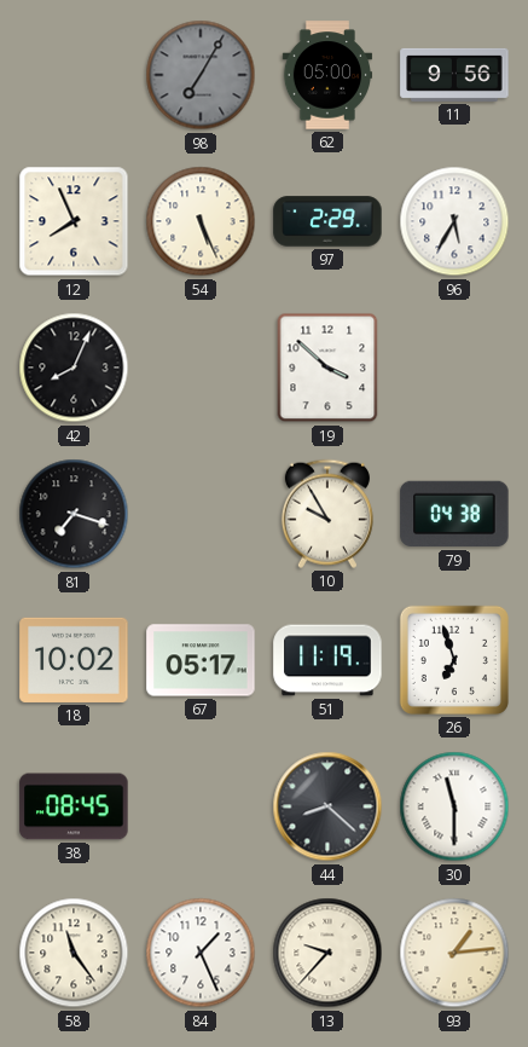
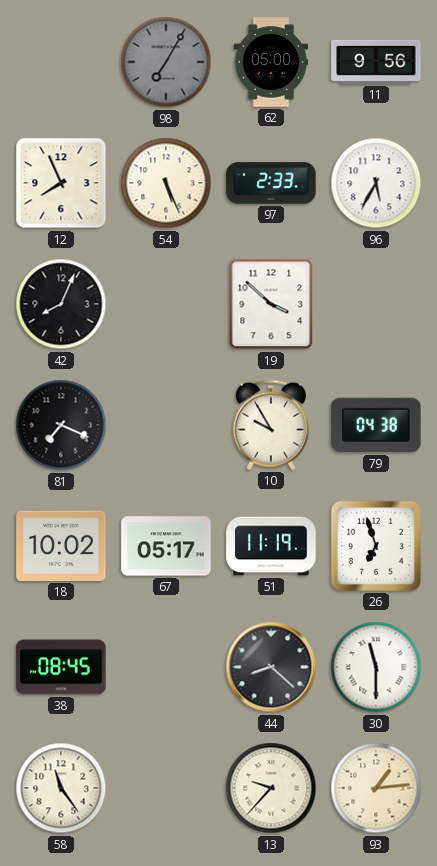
97: 2:29 -> 2:33 (271, 183)
81: 7:18 -> 7:19 (61, 425)
84: 1:26 -> none (201, 953)
